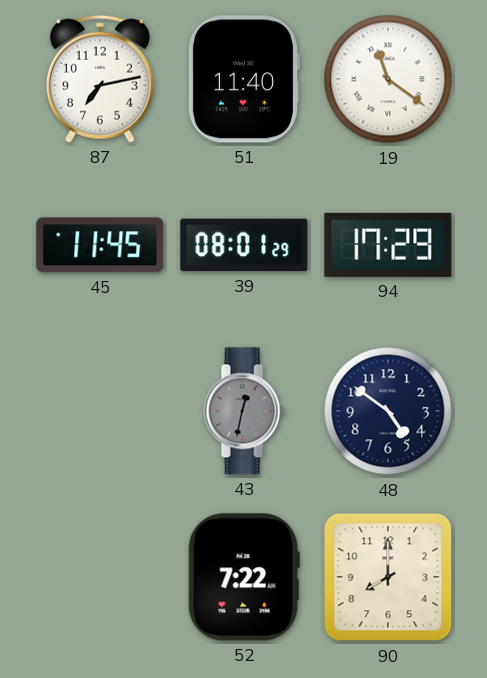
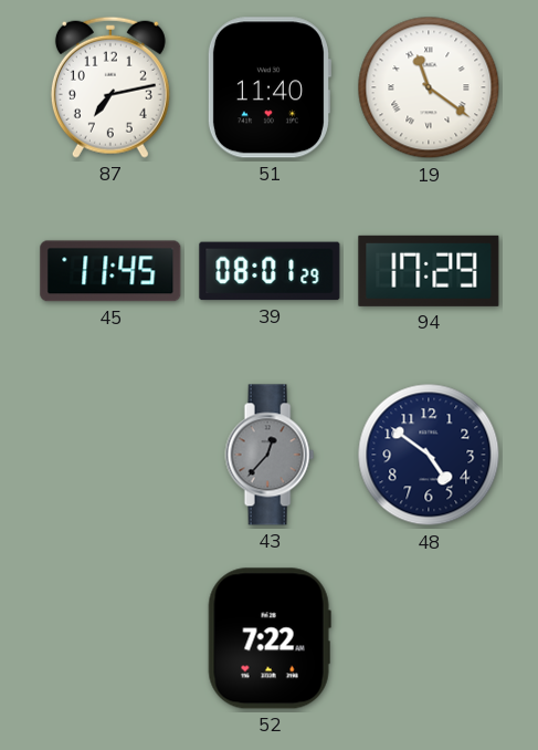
43: 12:32 -> 12:37 (270, 455)
90: 8:00 -> none (388, 577)
